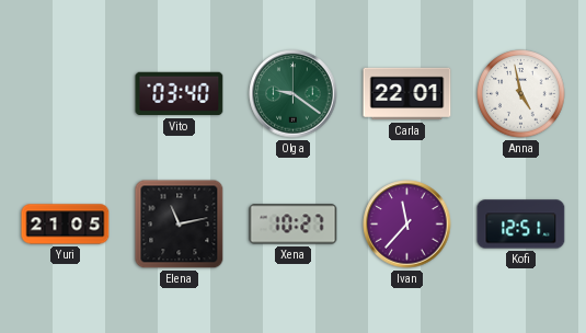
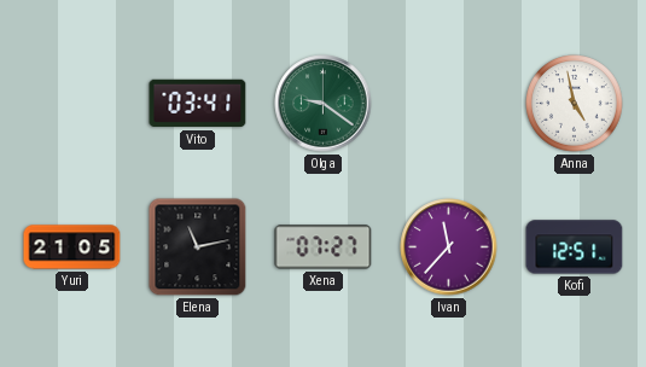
Vito: 03:40 -> 03:41 (198, 104)
Carla: 22:01 -> none (407, 94)
Xena: 10:27 -> 07:27 (324, 247)
